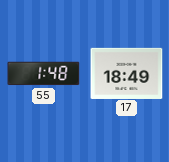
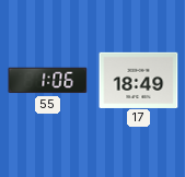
55: 1:48 -> 1:06 (48, 81)
